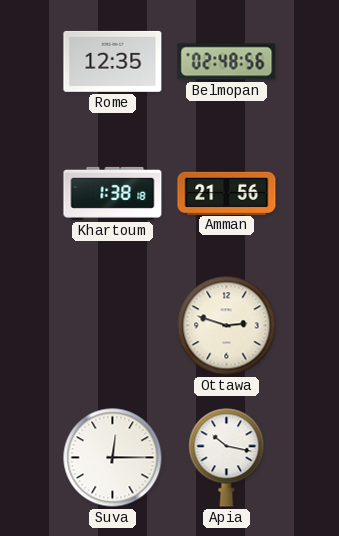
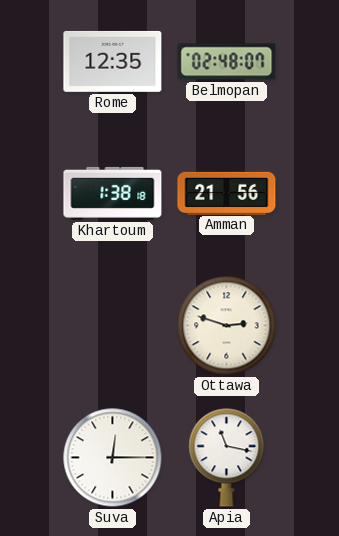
Belmopan: 02:48:56 -> 02:48:07 (227, 62)
Apia: 10:17 -> 11:17 (227, 458)
